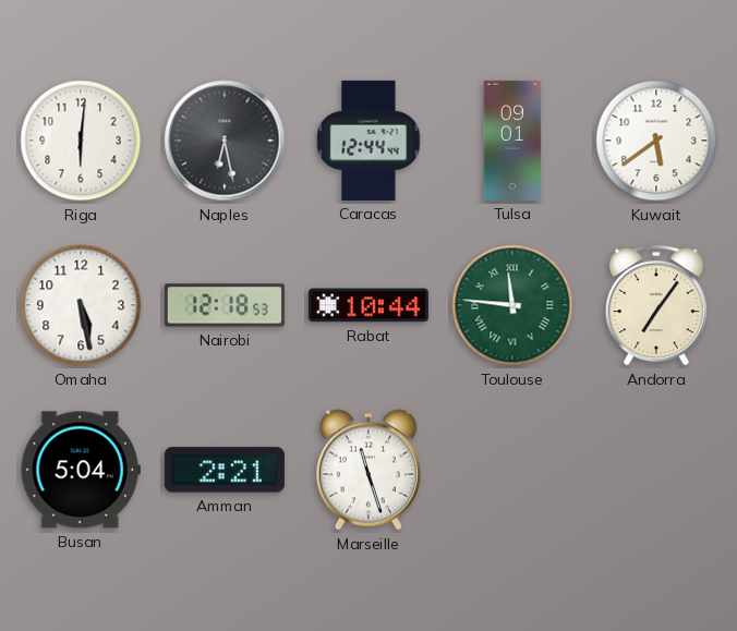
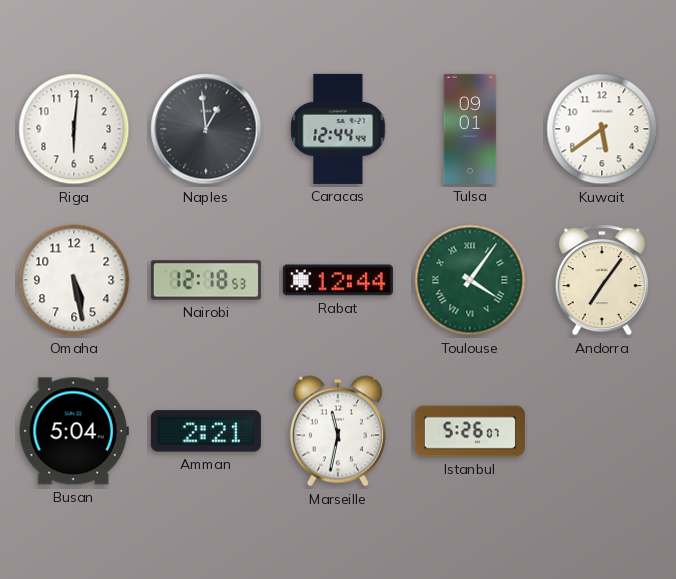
Naples: 6:28 -> 12:59 (206, 129)
Rabat: 10:44 -> 12:44 (338, 280)
Toulouse: 11:46 -> 4:06 (470, 280)
Marseille: 11:27 -> 11:32 (338, 431)
Istanbul: none -> 5:26 (470, 431)
